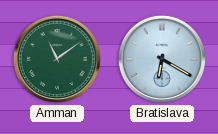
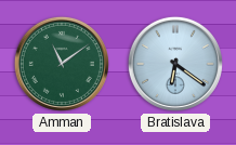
Bratislava: 6:20 -> 6:21 (175, 64)
